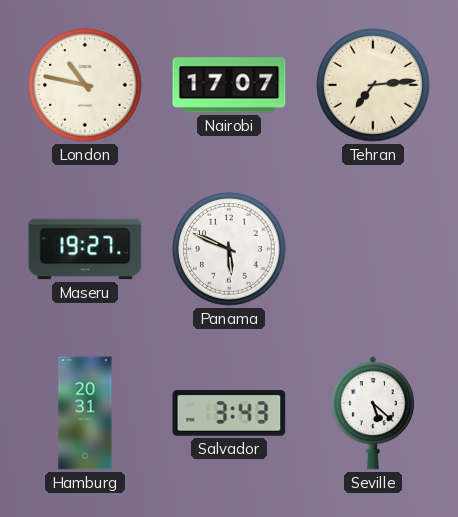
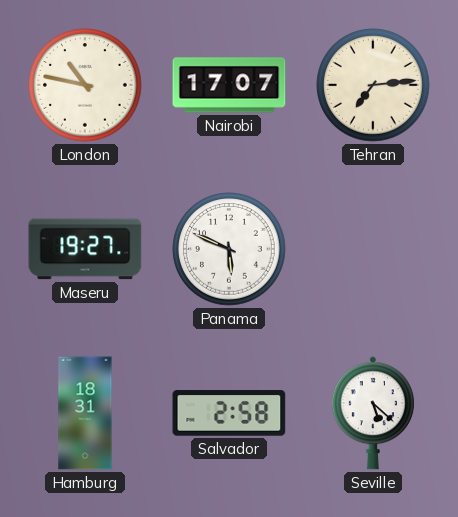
Hamburg: 20:31 -> 18:31 (85, 413)
Salvador: 3:43 -> 2:58 (229, 413)
